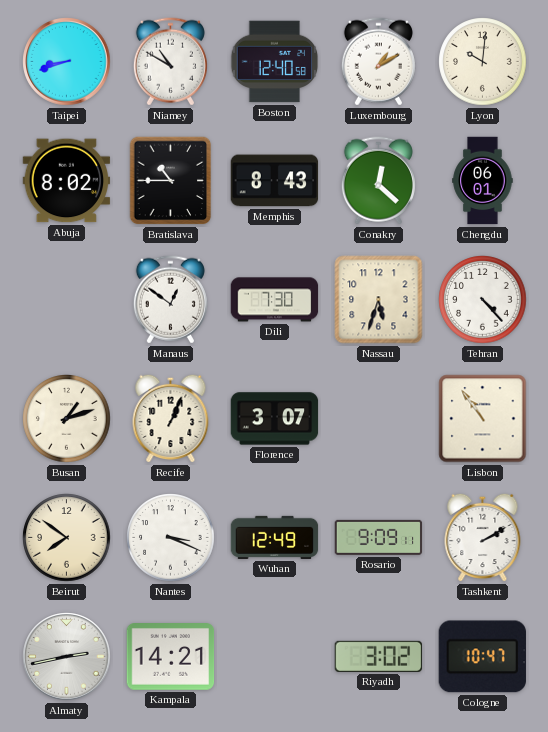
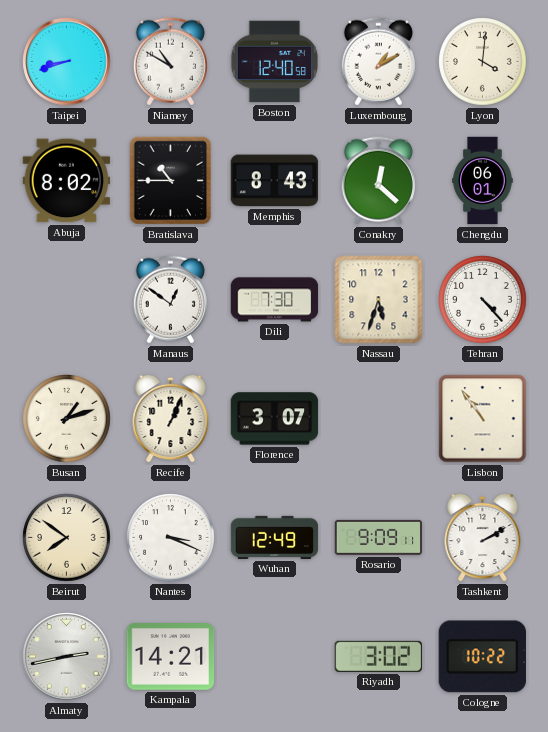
Lyon: 10:01 -> 4:01 (483, 62)
Cologne: 10:47 -> 10:22 (482, 657)
